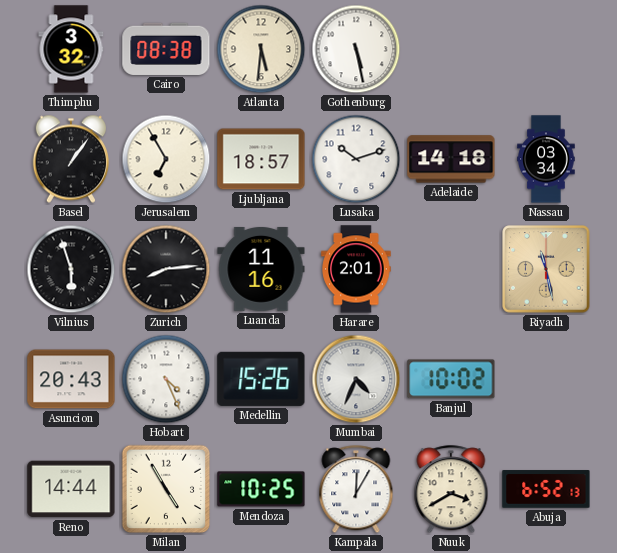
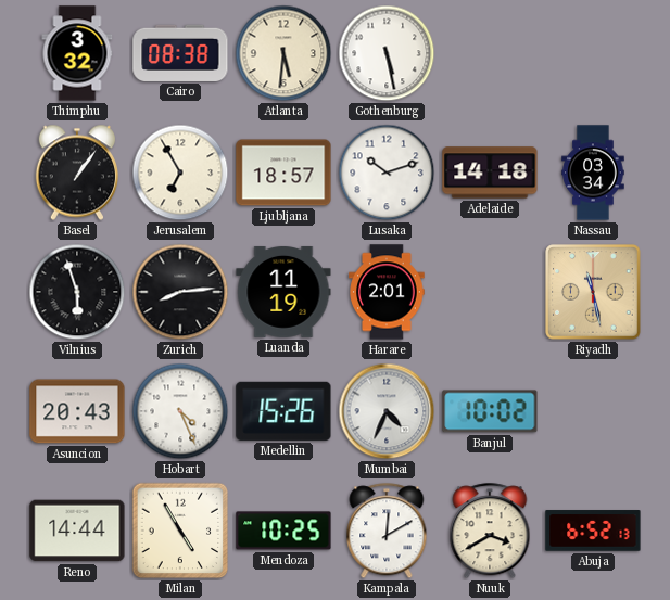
Luanda: 11:16 -> 11:19 (283, 292)
Kampala: 12:05 -> 12:10 (387, 532)
